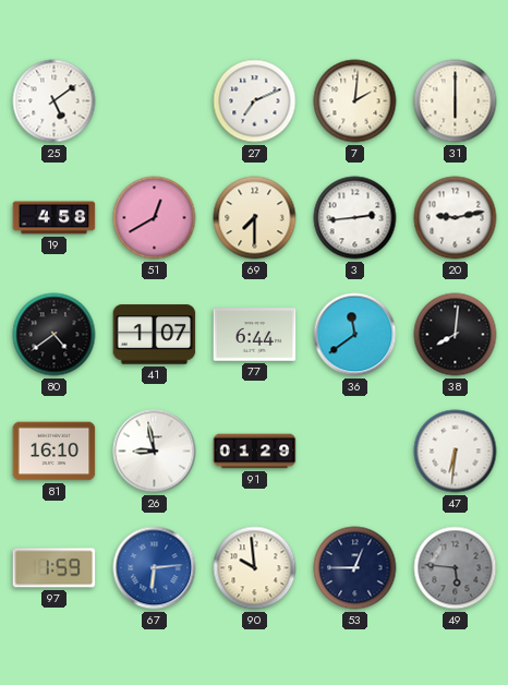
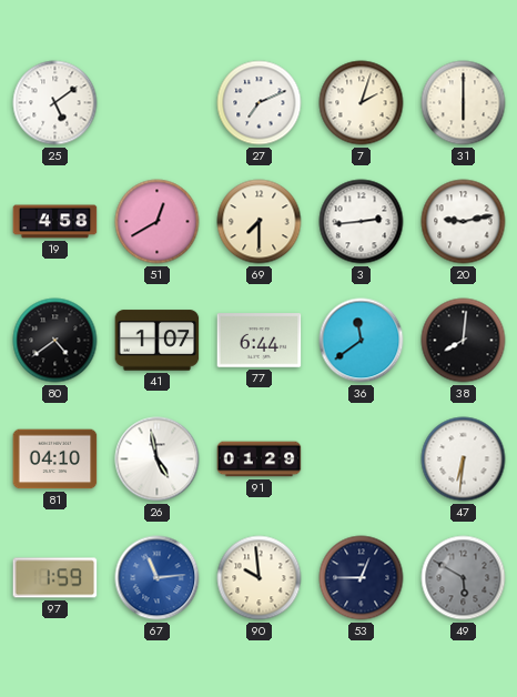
7: 2:01 -> 2:03 (362, 103)
81: 16:10 -> 04:10 (55, 459)
26: 8:58 -> 4:58 (158, 459)
67: 6:14 -> 11:14 (158, 578)
49: 5:46 -> 5:50 (464, 578)
